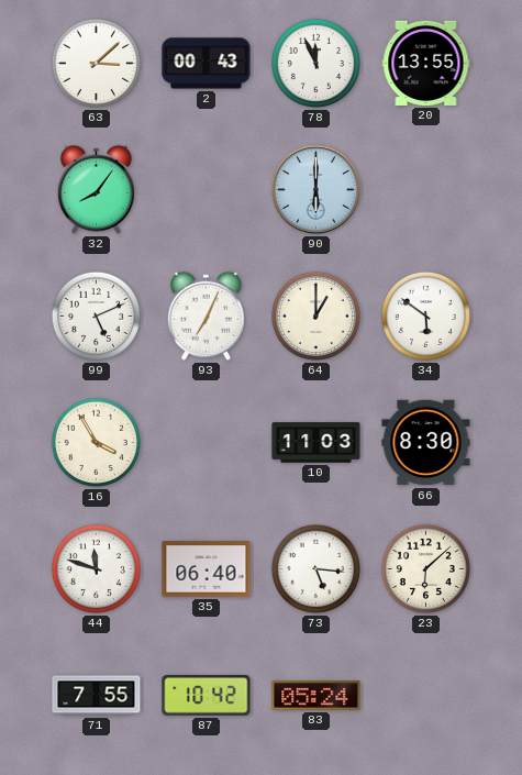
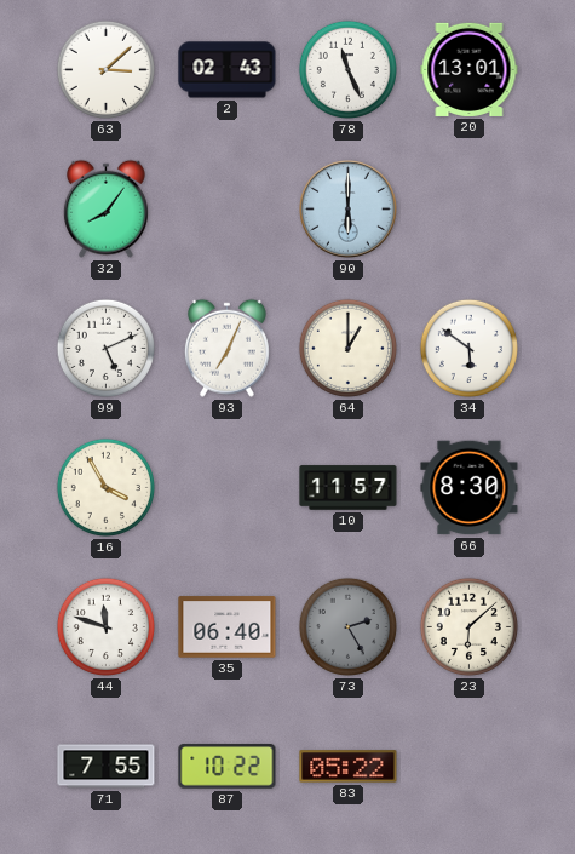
2: 00:43 -> 02:43 (228, 70)
78: 11:56 -> 11:26 (347, 69)
20: 13:55 -> 13:01 (470, 69)
10: 11:03 -> 11:57 (349, 488)
73: 5:16 -> 2:25 (347, 626)
73 dial: white -> grey (347, 626)
87: 10:42 -> 10:22 (228, 767)
83: 05:24 -> 05:22 (349, 767)
